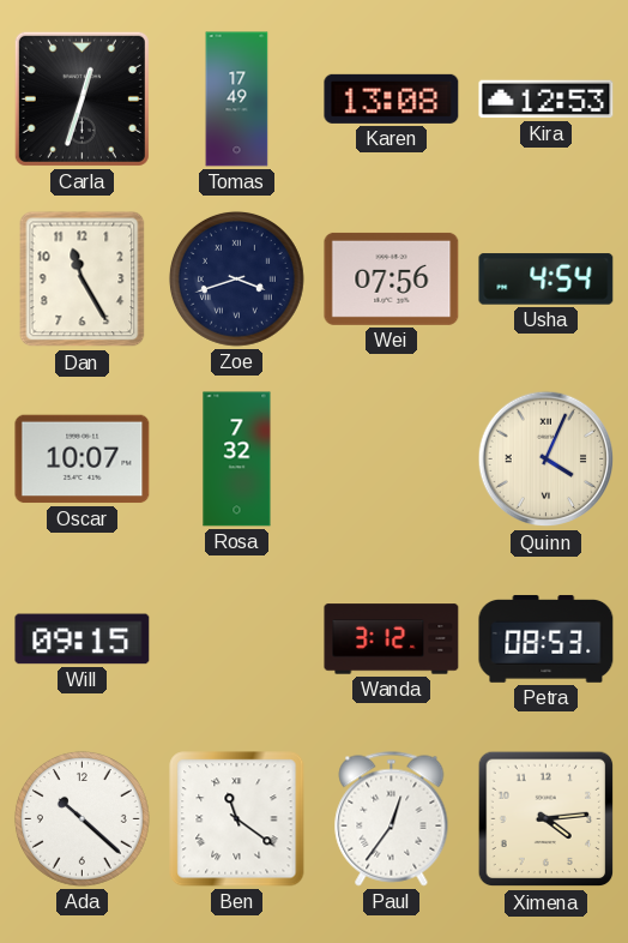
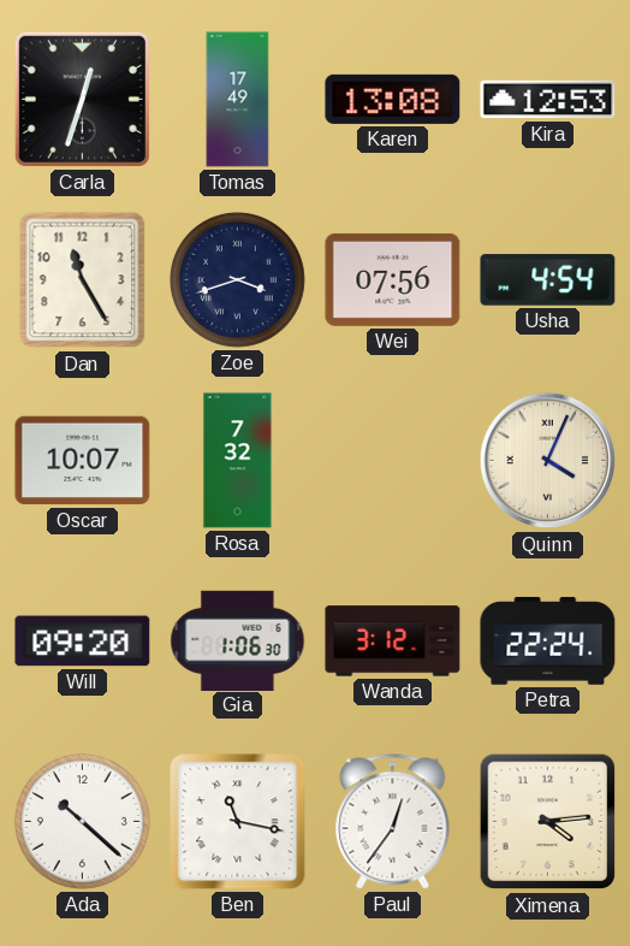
Will: 09:15 -> 09:20 (83, 641)
Gia: none -> 1:06 (238, 640)
Petra: 08:53 -> 22:24 (548, 640)
Ben: 11:21 -> 11:17 (238, 822)
